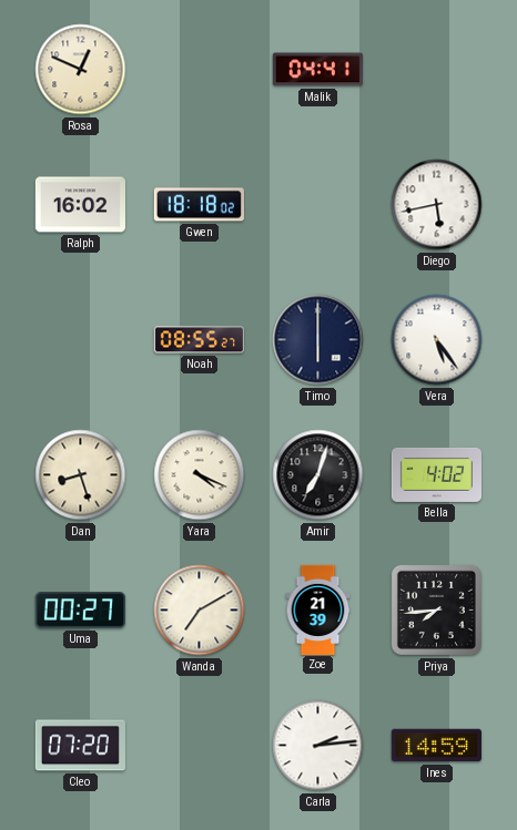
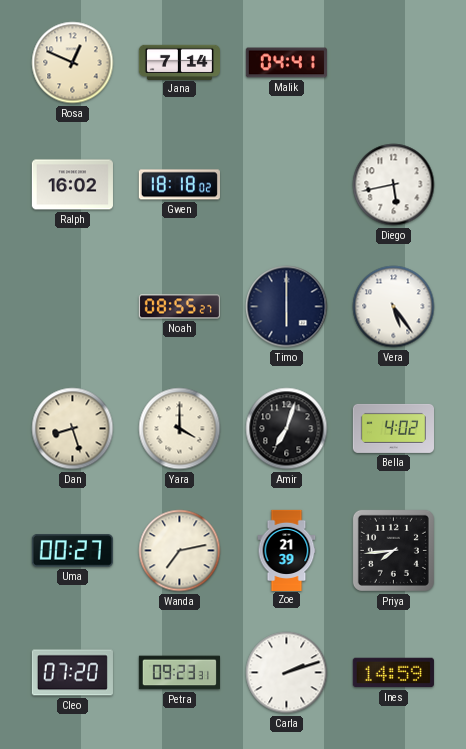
Jana: none -> 7:14 (179, 62)
Yara: 4:19 -> 4:00 (180, 429)
Wanda: 7:10 -> 7:13 (180, 551)
Petra: none -> 09:23 (179, 673)
Carla: 2:14 -> 2:12 (287, 673)
